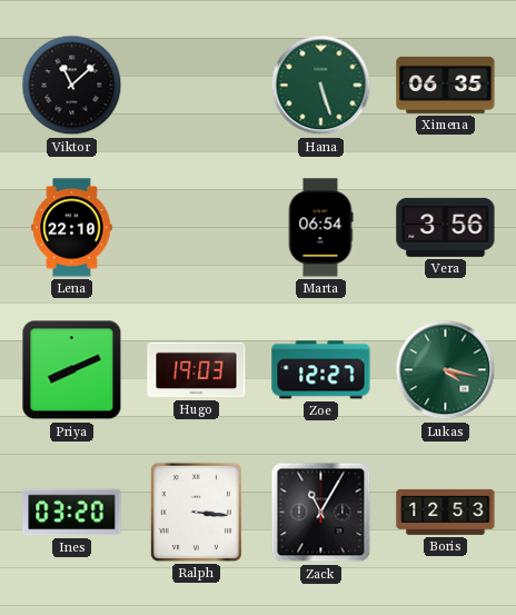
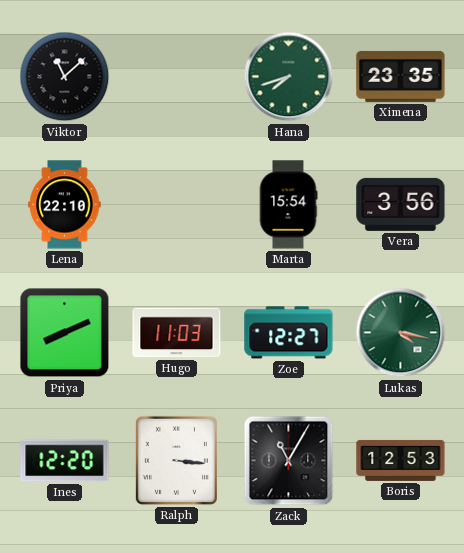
Hana: 5:27 -> 7:42 (289, 77)
Ximena: 06:35 -> 23:35 (401, 76)
Marta: 06:54 -> 15:54 (288, 205)
Hugo: 19:03 -> 11:03 (177, 333)
Ines: 03:20 -> 12:20 (65, 461)
